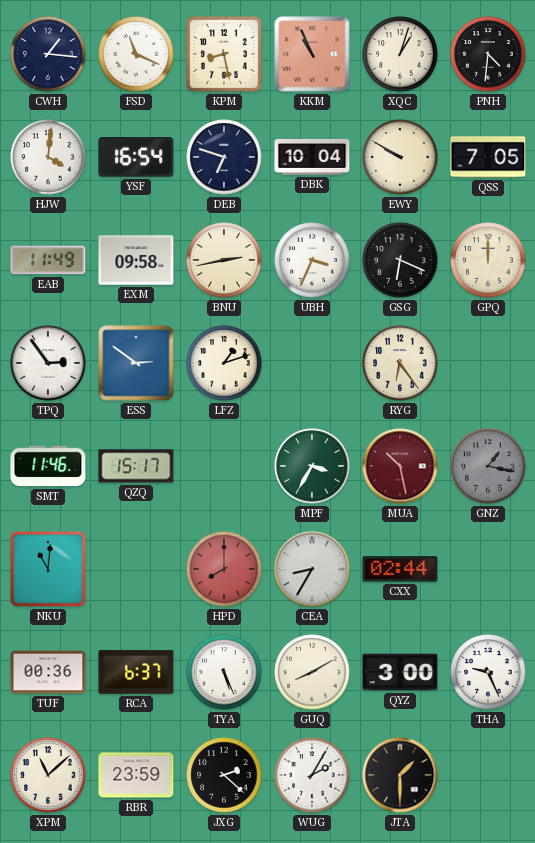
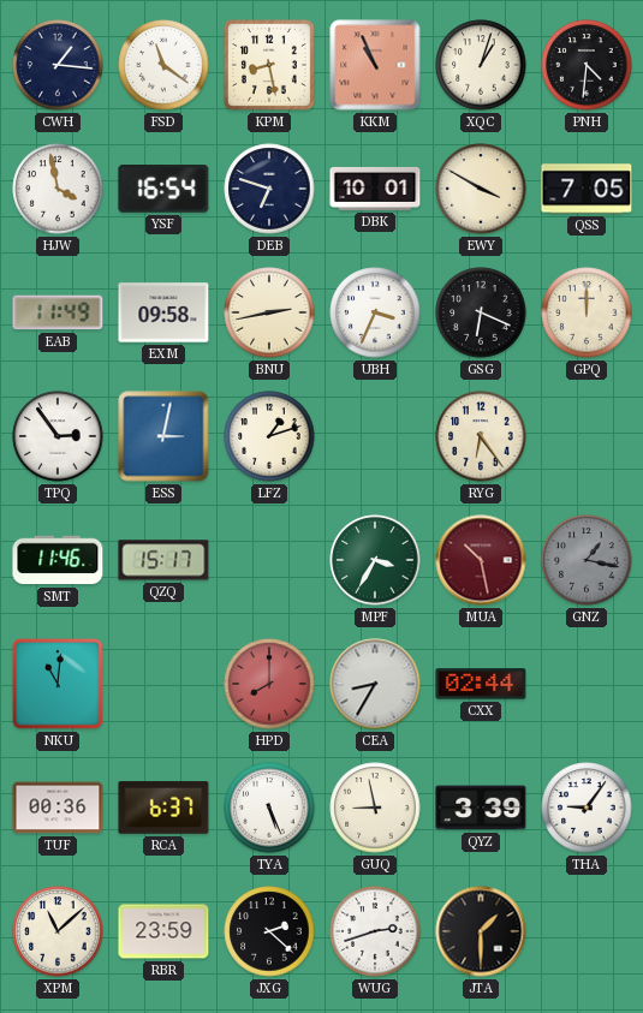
FSD: 11:19 -> 11:21 (163, 65)
HJW: 4:01 -> 3:58 (58, 189)
DBK: 10:04 -> 10:01 (375, 189)
EWY: 9:50 -> 3:50 (481, 189)
ESS: 2:51 -> 3:02 (163, 436)
GUQ: 8:10 -> 8:58 (375, 808)
QYZ: 3:00 -> 3:39 (481, 808)
THA: 9:26 -> 9:06 (587, 808)
WUG: 2:05 -> 2:42 (375, 931)
